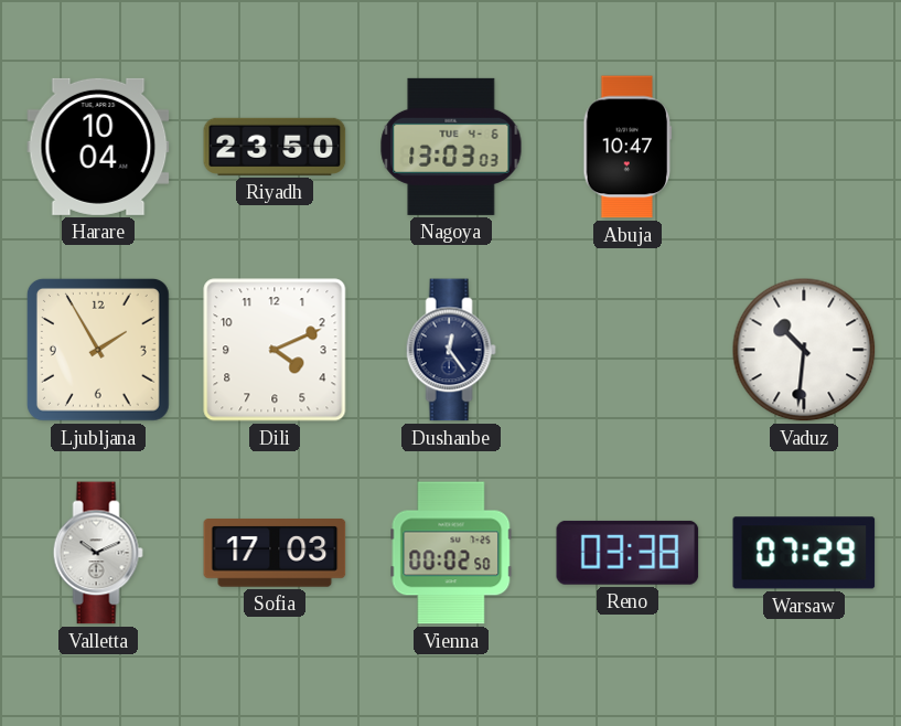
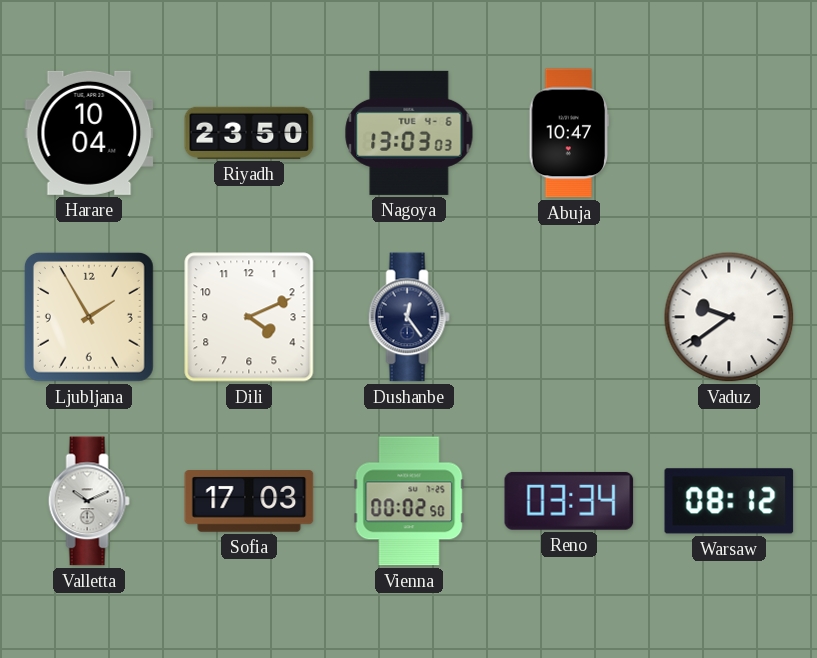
Vaduz: 10:31 -> 9:39 (729, 317)
Reno: 03:38 -> 03:34 (569, 501)
Warsaw: 07:29 -> 08:12 (729, 501)
